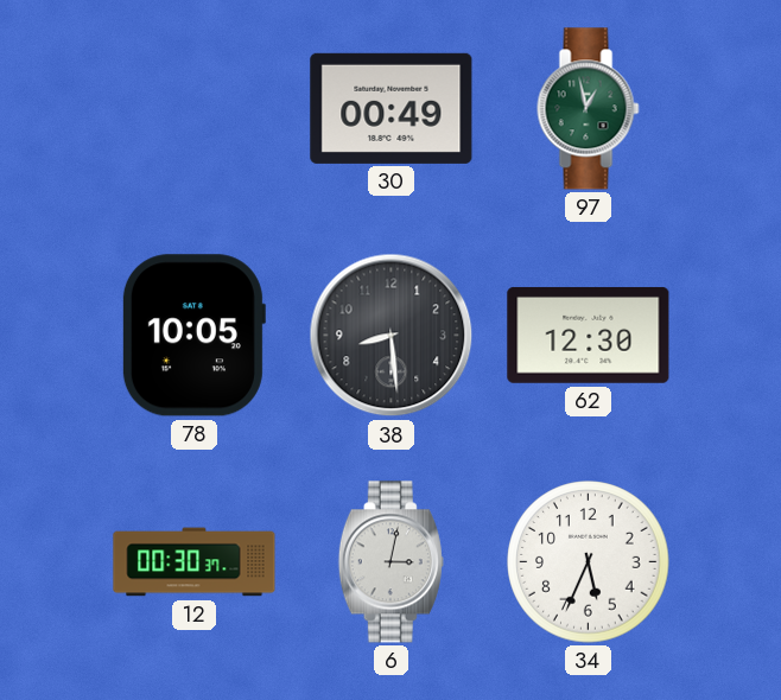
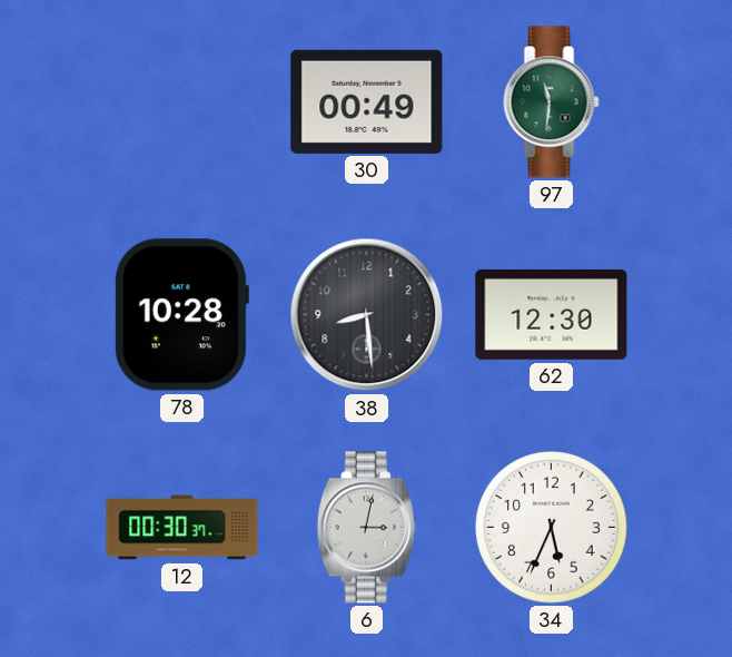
97: 12:58 -> 11:31 (552, 102)
78: 10:05 -> 10:28 (181, 315)
